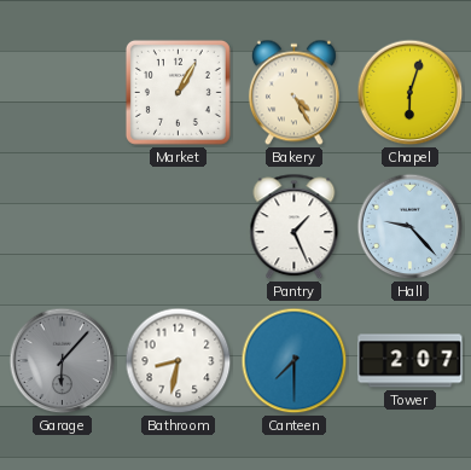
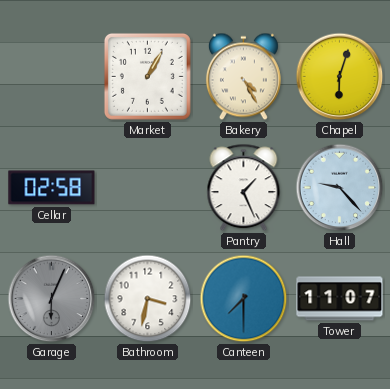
Cellar: none -> 02:58 (52, 188)
Garage: 6:07 -> 6:04 (52, 299)
Bathroom: 8:32 -> 3:32 (148, 299)
Tower: 2:07 -> 11:07 (340, 299)
